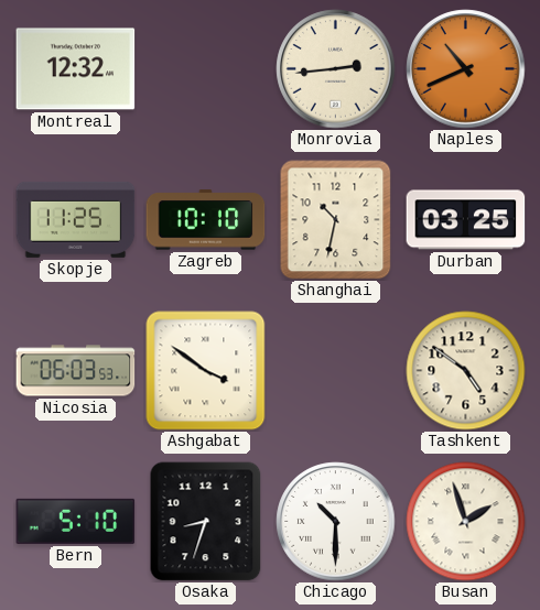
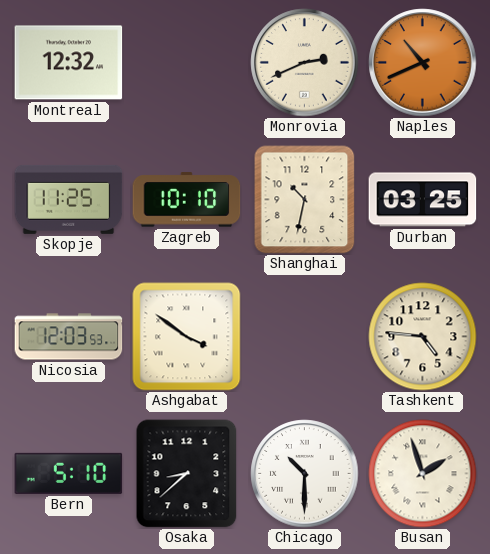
Monrovia: 2:44 -> 2:41 (305, 63)
Nicosia: 06:03 -> 12:03 (69, 337)
Tashkent: 4:51 -> 4:46 (423, 337)
Osaka: 8:33 -> 8:38 (187, 474)
